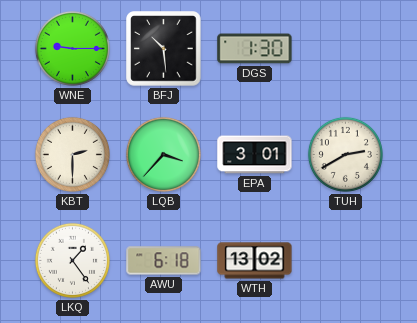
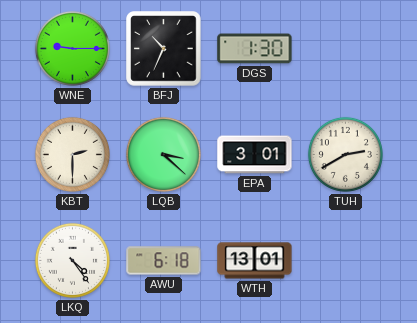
BFJ: 10:29 -> 10:34 (164, 49)
LQB: 3:37 -> 3:22 (163, 154)
LKQ: 1:24 -> 4:24 (72, 260)
WTH: 13:02 -> 13:01 (255, 261)
